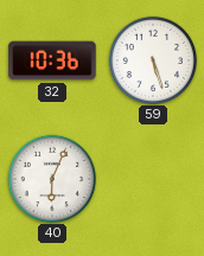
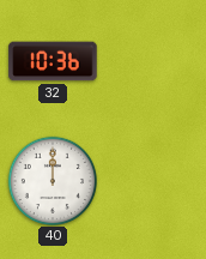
59: 5:27 -> none (152, 59)
40: 6:04 -> 12:00 (51, 180)
